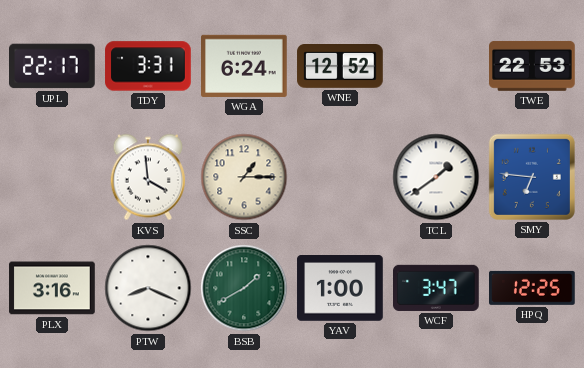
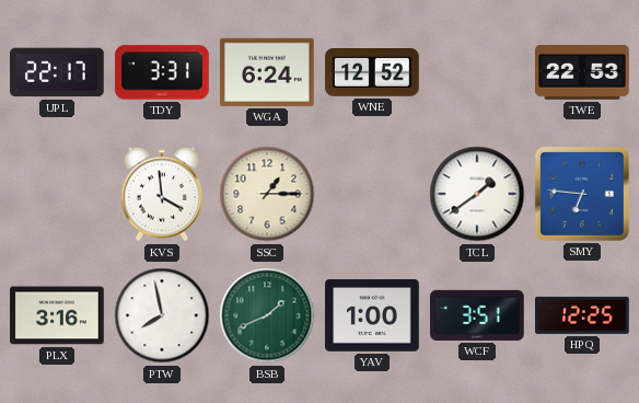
PTW: 8:19 -> 7:58 (162, 315)
BSB: 1:40 -> 1:41 (267, 315)
WCF: 3:47 -> 3:51 (477, 315)
